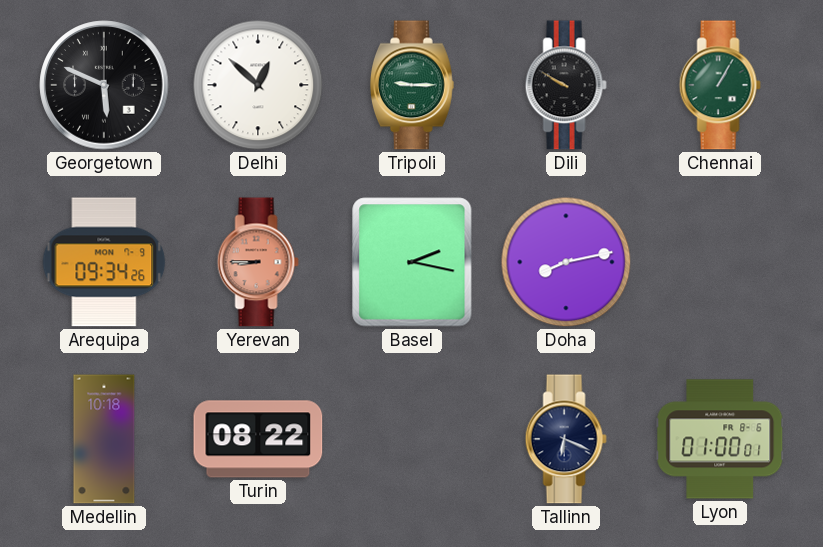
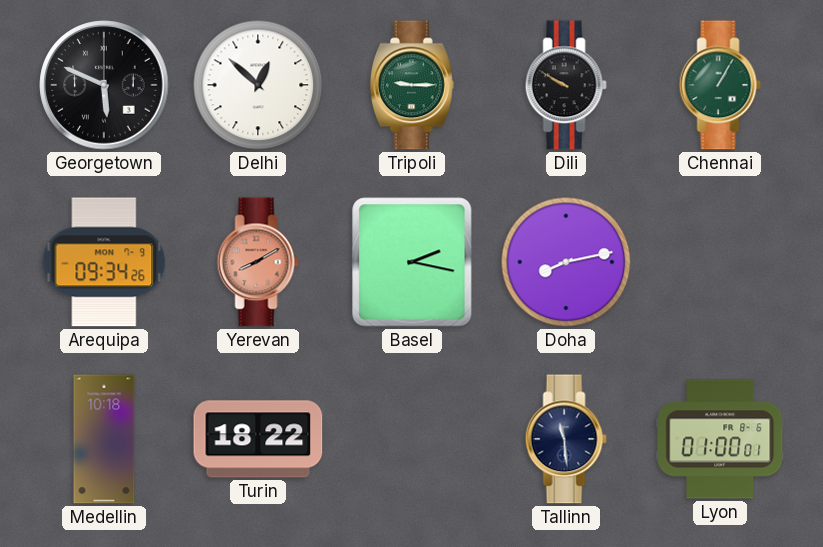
Yerevan: 8:45 -> 8:10 (258, 262)
Turin: 08:22 -> 18:22 (258, 439)
Tallinn: 6:19 -> 11:29 (566, 439)
